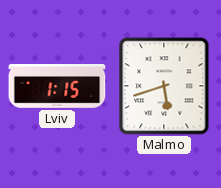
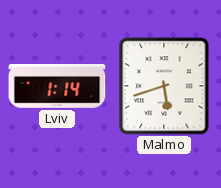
Lviv: 1:15 -> 1:14 (57, 86)
